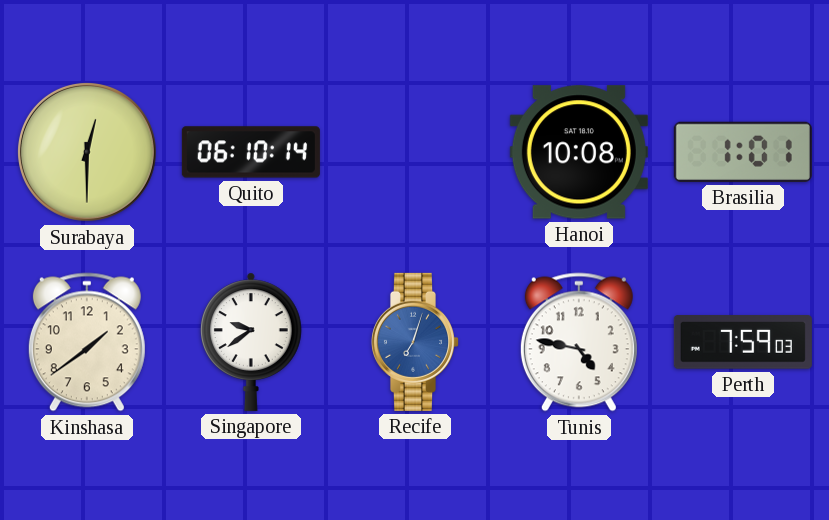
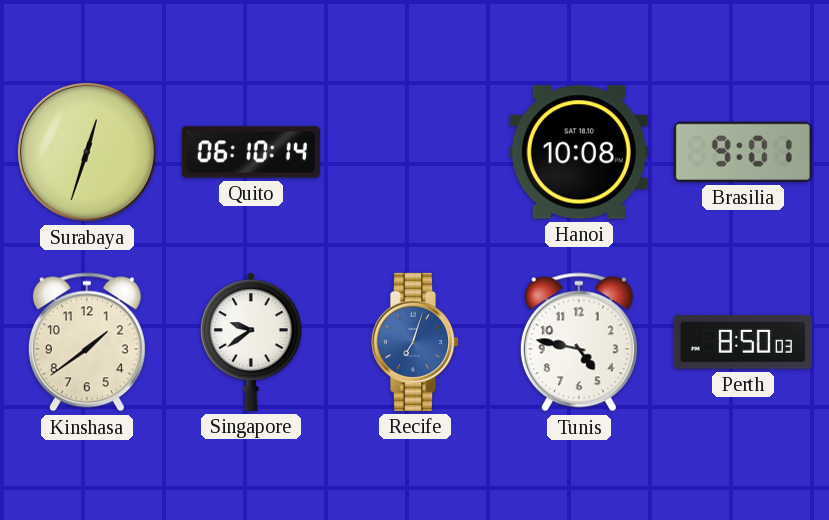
Surabaya: 12:30 -> 12:33 (87, 152)
Brasilia: 1:01 -> 9:01 (743, 152)
Perth: 7:59 -> 8:50 (743, 342)
